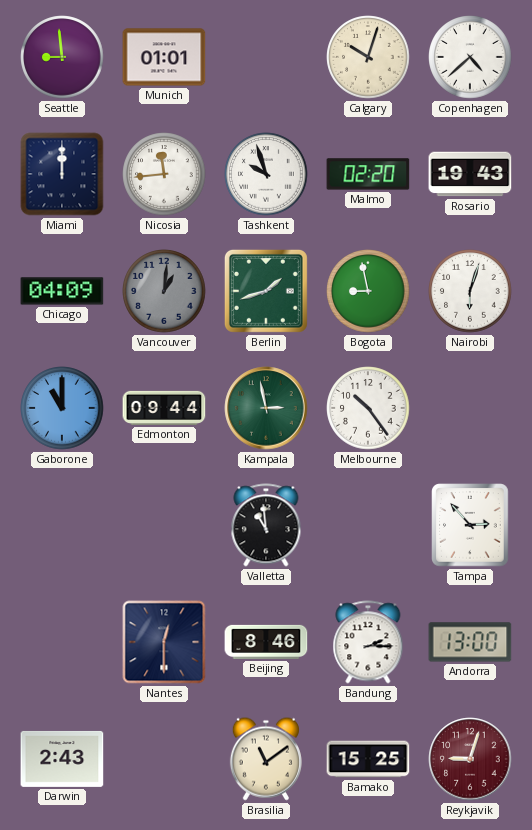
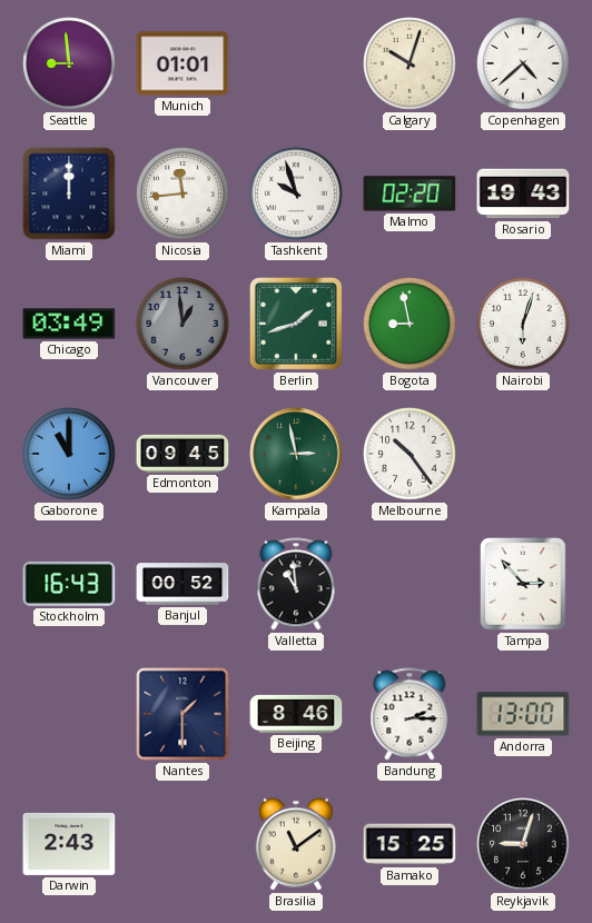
Chicago: 04:09 -> 03:49 (69, 324)
Vancouver: 1:01 -> 12:59 (182, 324)
Edmonton: 09:44 -> 09:45 (182, 454)
Stockholm: none -> 16:43 (69, 584)
Banjul: none -> 00:52 (182, 584)
Nantes: 12:30 -> 1:30 (182, 714)
Reykjavik dial: burgundy -> black (523, 844)
